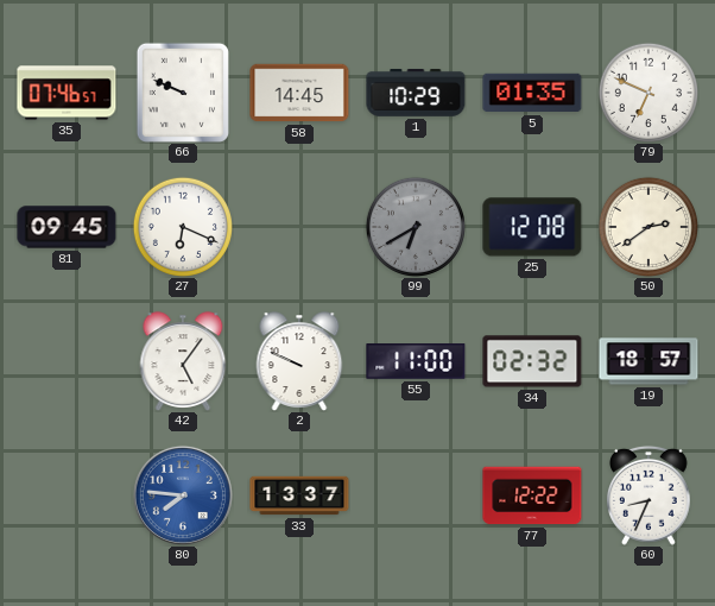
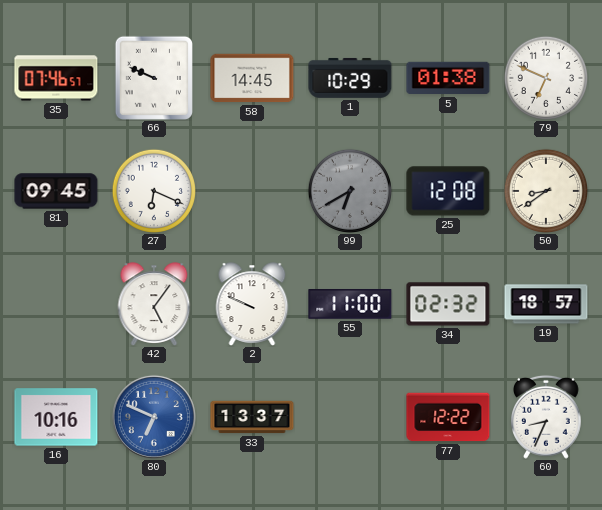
5: 01:35 -> 01:38 (448, 78)
50: 2:39 -> 8:39 (545, 190)
16: none -> 10:16 (56, 417)
80: 7:46 -> 6:49 (154, 417)
